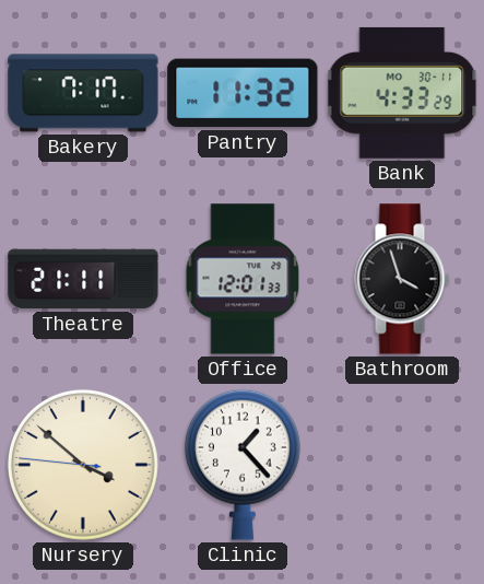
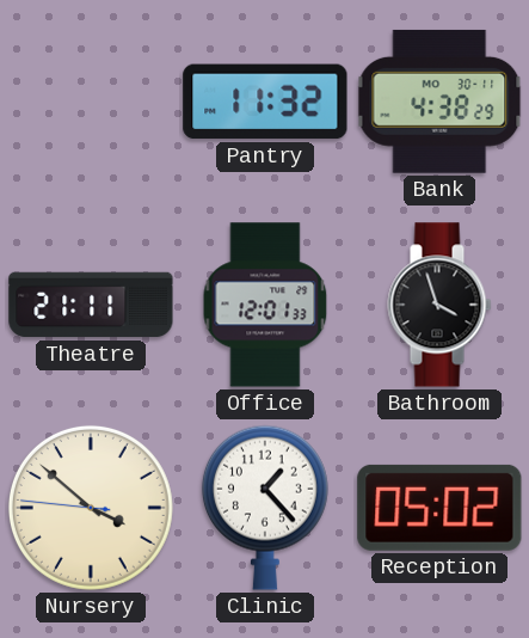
Bakery: 7:17 -> none (83, 93)
Bank: 4:33 -> 4:38 (439, 102)
Reception: none -> 05:02 (439, 508)
